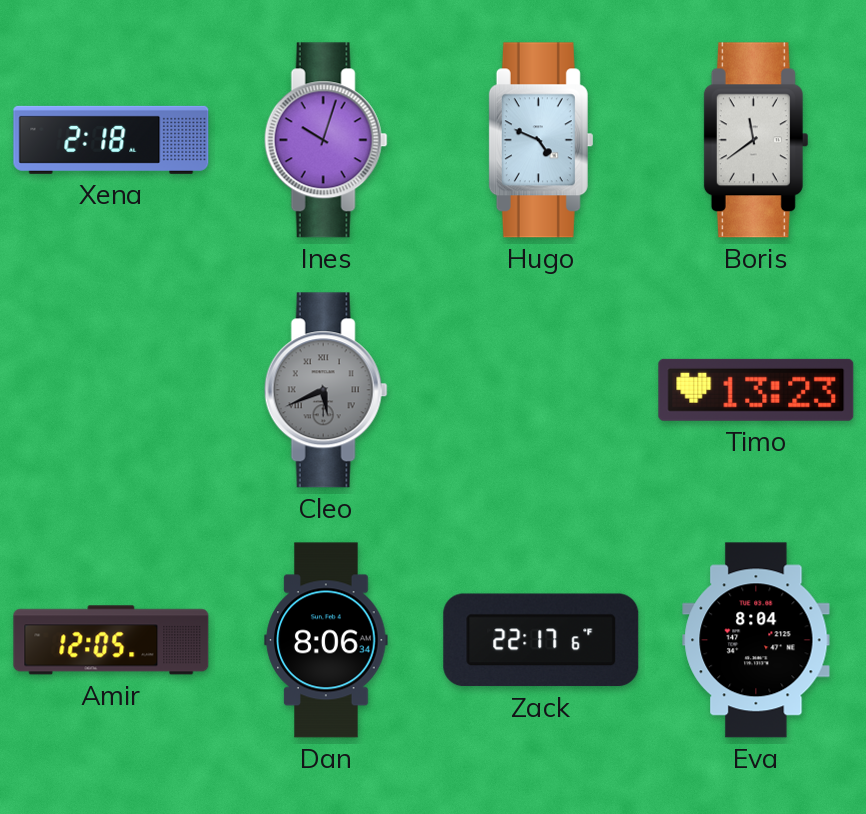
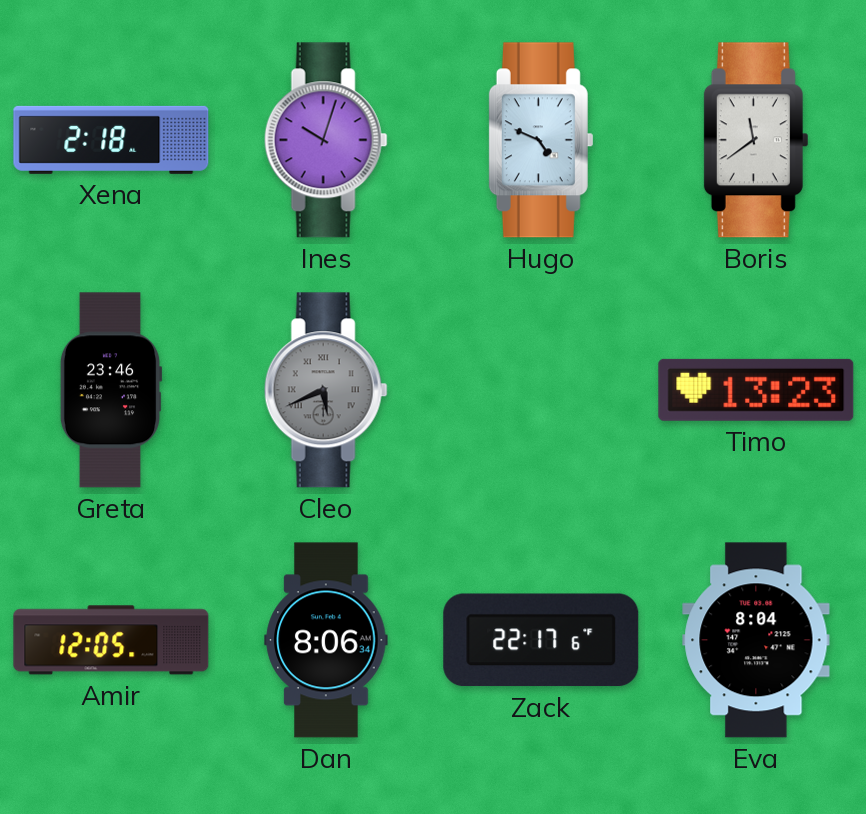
Greta: none -> 23:46 (111, 390)
